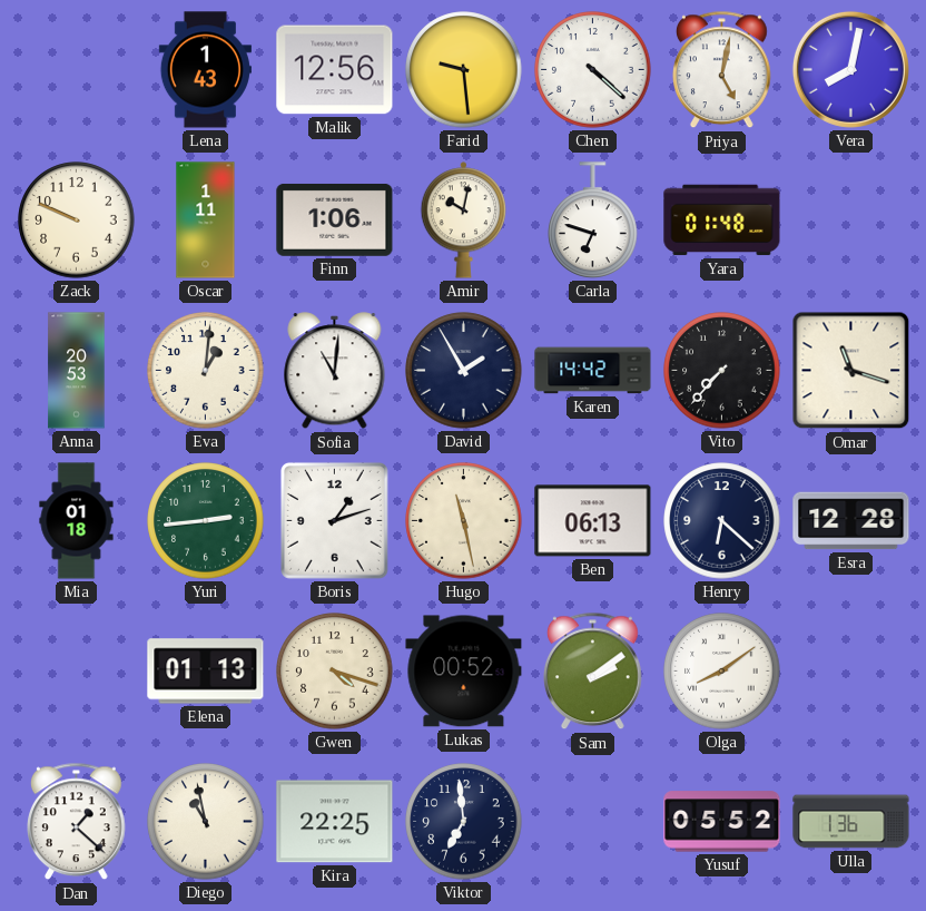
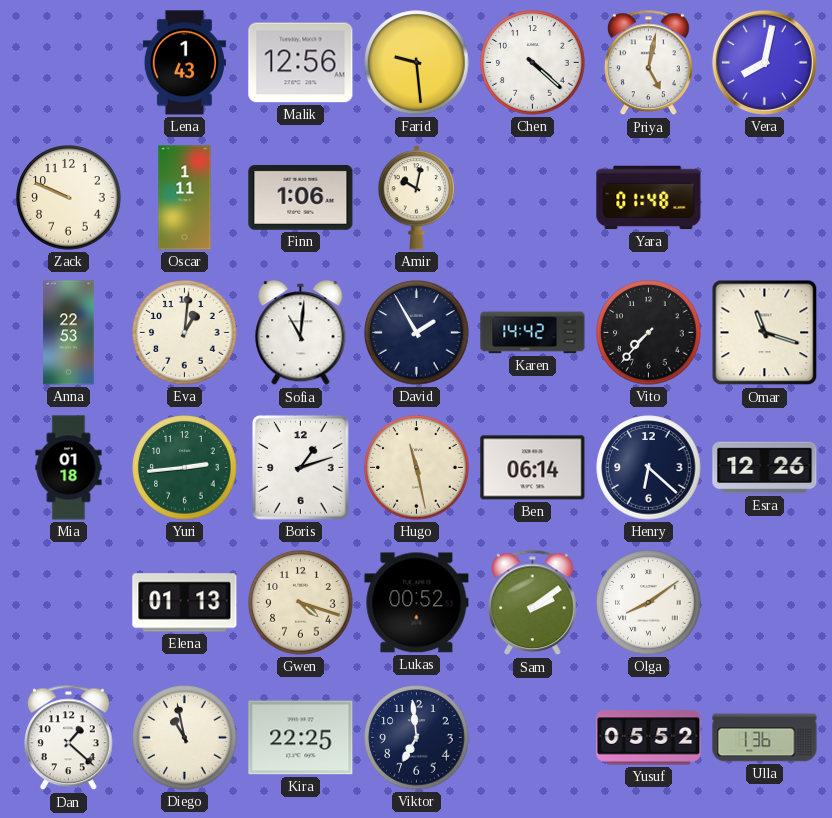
Carla: 6:48 -> none (593, 221)
Anna: 20:53 -> 22:53 (69, 333)
Ben: 06:13 -> 06:14 (533, 468)
Esra: 12:28 -> 12:26 (765, 468)
